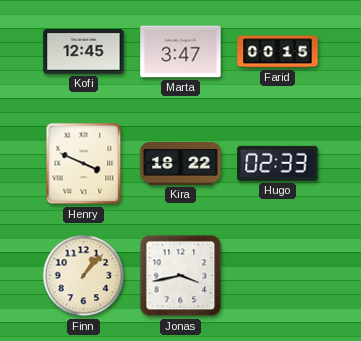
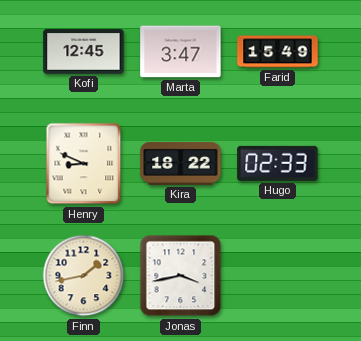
Farid: 00:15 -> 15:49 (278, 52)
Henry: 3:49 -> 8:49 (84, 164)
Finn: 1:07 -> 1:43 (84, 276)
